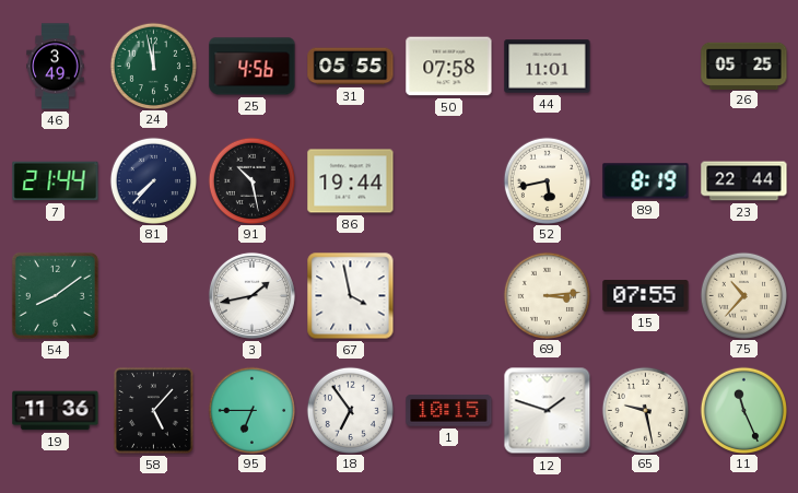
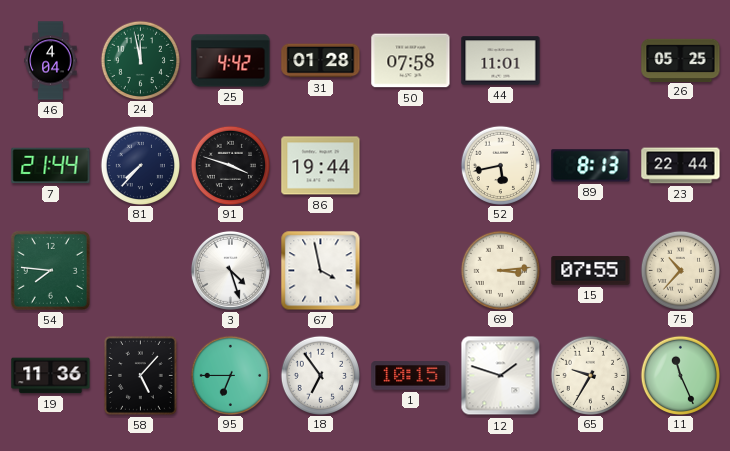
46: 3:49 -> 4:04 (51, 61)
25: 4:56 -> 4:42 (231, 61)
31: 05:55 -> 01:28 (321, 61)
91: 10:28 -> 3:48 (230, 165)
89: 8:19 -> 8:13 (591, 166)
54: 8:09 -> 7:46 (50, 270)
3: 1:43 -> 4:27 (230, 270)
65: 9:28 -> 9:35 (590, 375)
